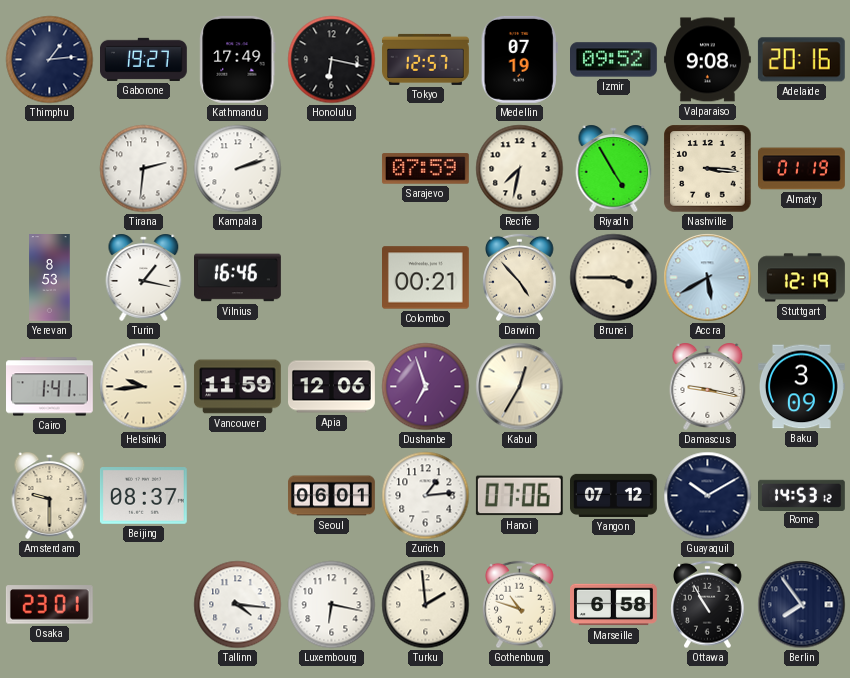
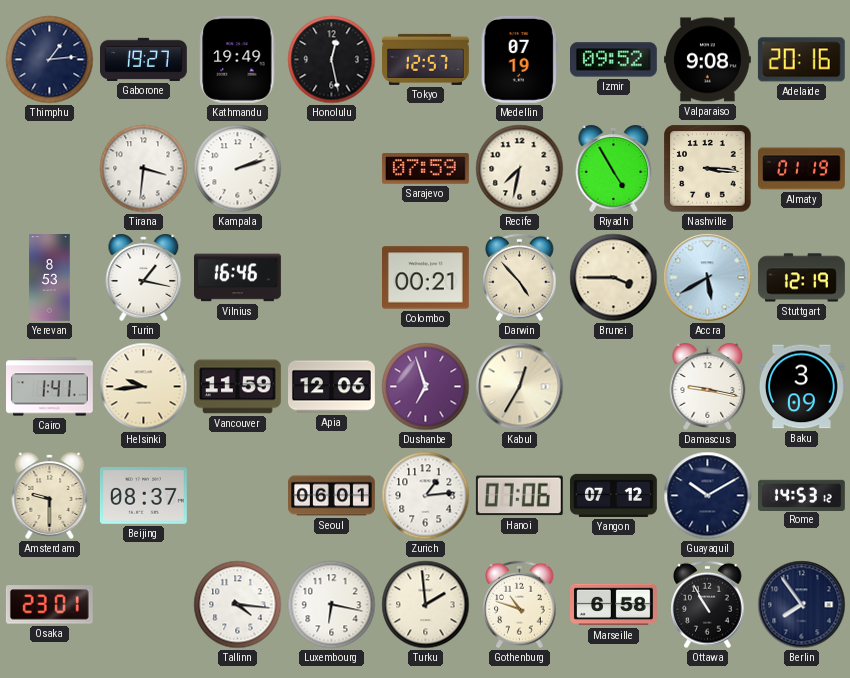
Kathmandu: 17:49 -> 19:49 (238, 59)
Honolulu: 6:17 -> 12:28 (332, 60)
Tirana: 2:31 -> 3:31 (144, 169)
